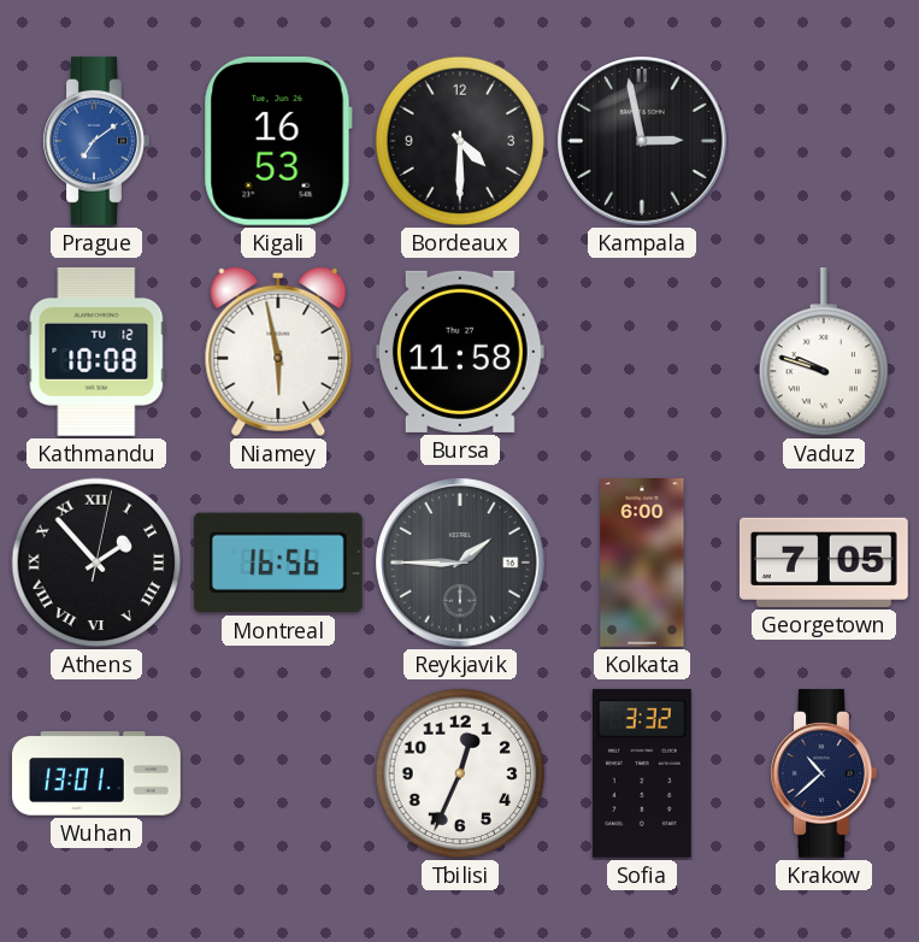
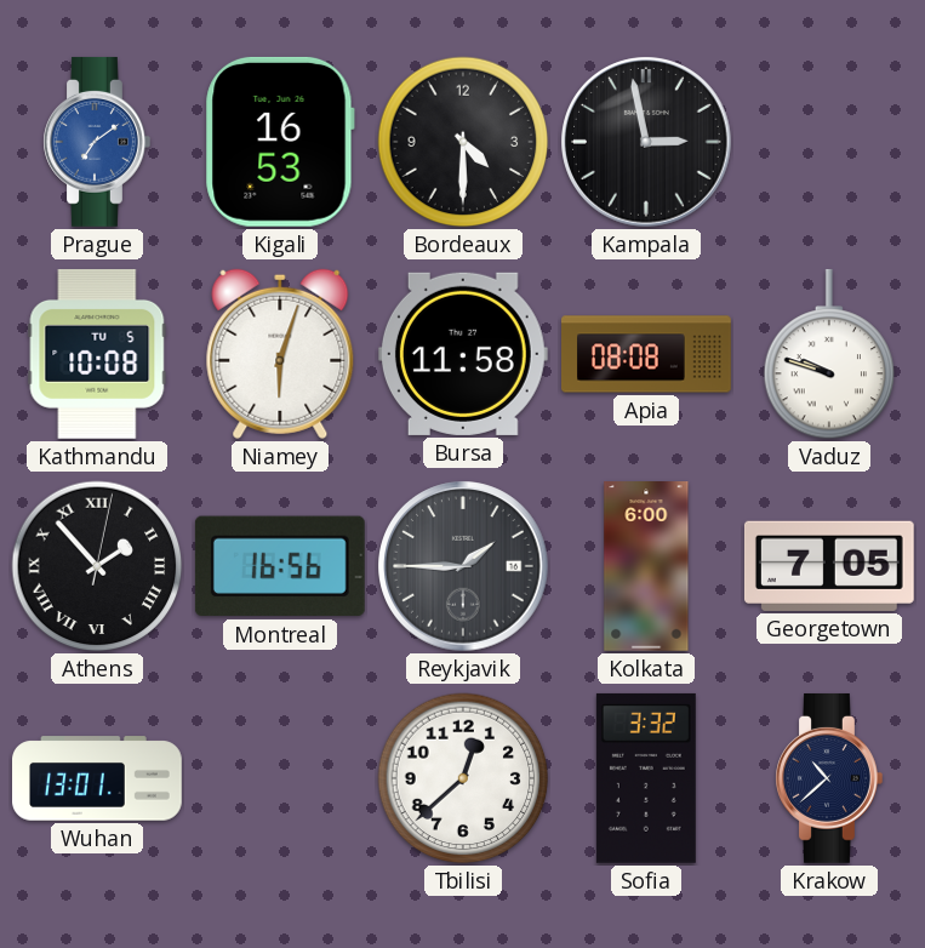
Kathmandu date: TU 12 -> TU 5 (97, 354)
Niamey: 5:58 -> 6:03 (280, 354)
Apia: none -> 08:08 (646, 354)
Tbilisi: 12:34 -> 12:38 (463, 778)
